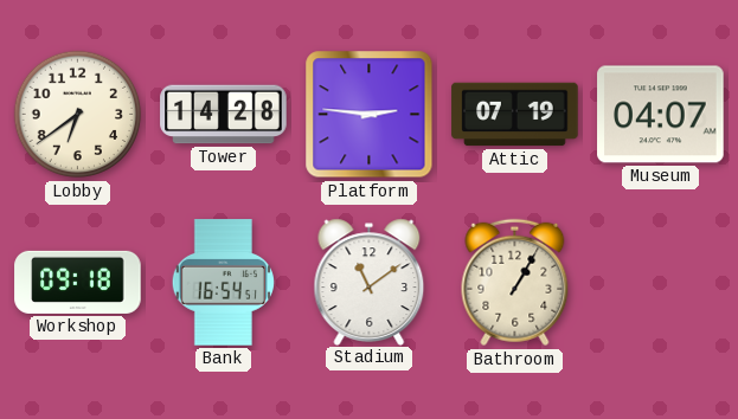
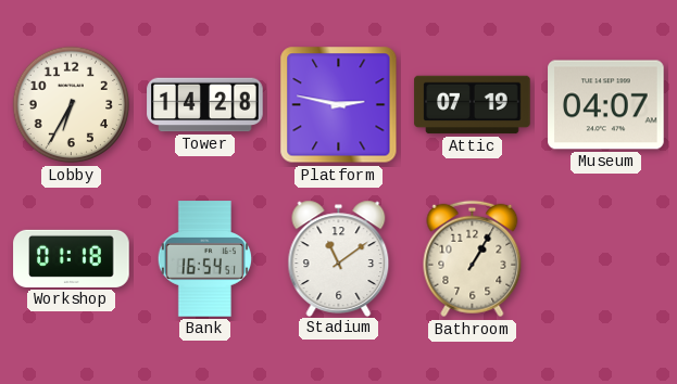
Lobby: 6:39 -> 6:35 (72, 105)
Platform: 2:46 -> 2:47 (339, 105)
Workshop: 09:18 -> 01:18 (72, 258)
